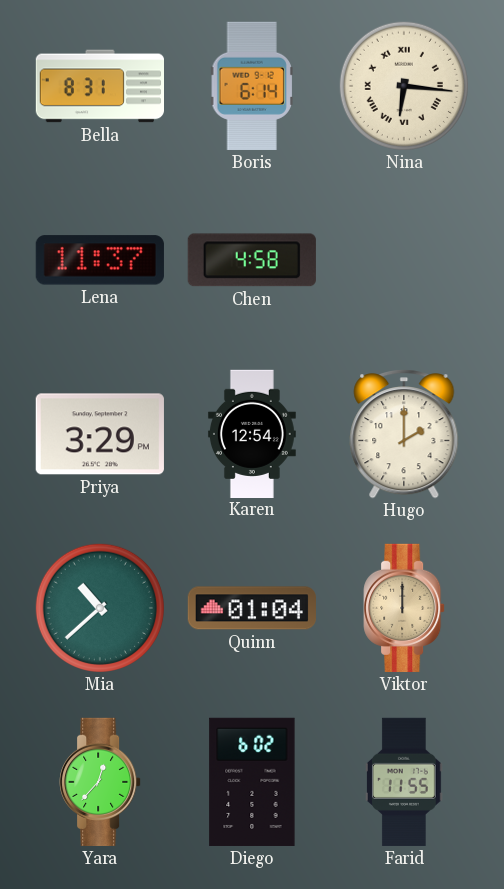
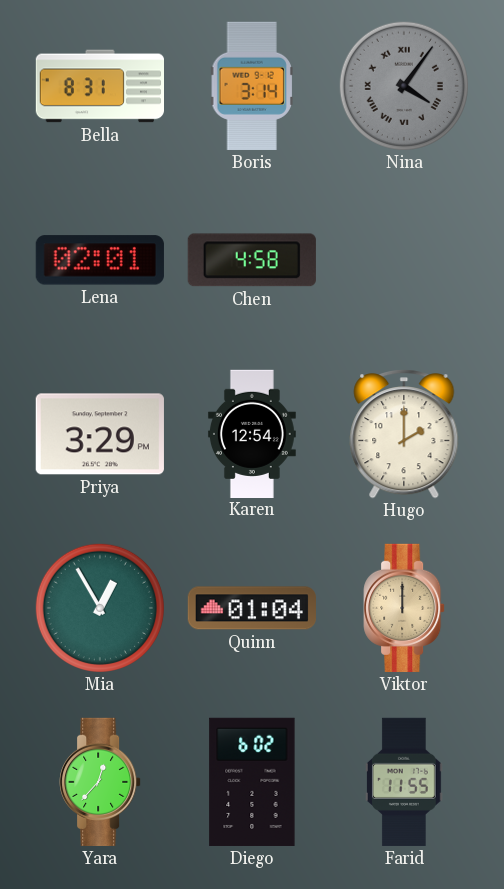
Boris: 6:14 -> 3:14 (252, 86)
Nina: 6:16 -> 4:06 (404, 86)
Nina dial: cream -> grey (404, 86)
Lena: 11:37 -> 02:01 (100, 260)
Mia: 10:38 -> 12:55 (100, 608)
